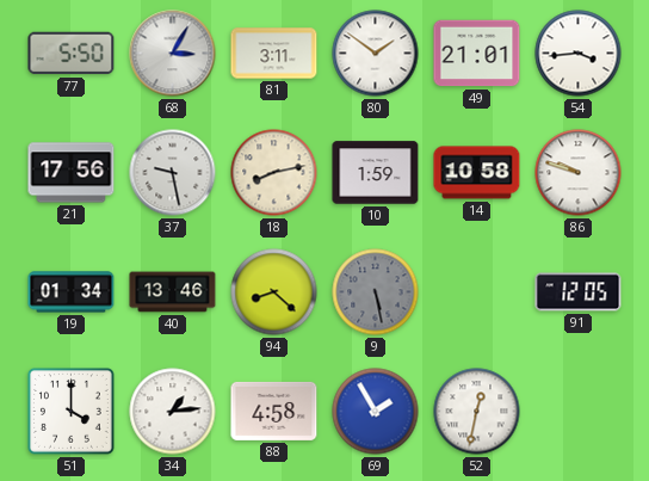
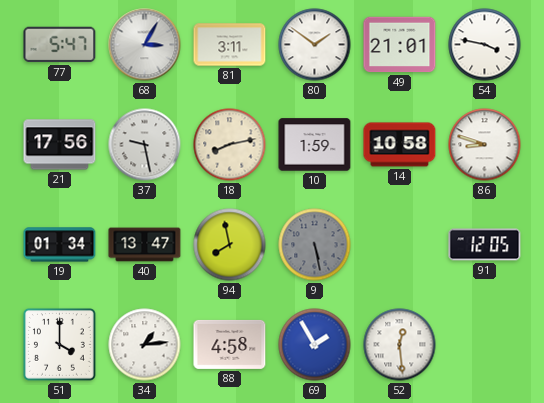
77: 5:50 -> 5:47 (60, 45)
54: 3:44 -> 3:47 (485, 45)
86: 9:48 -> 8:48 (485, 145)
40: 13:46 -> 13:47 (145, 245)
94: 8:22 -> 7:58 (230, 245)
52: 12:32 -> 12:29 (400, 345)
